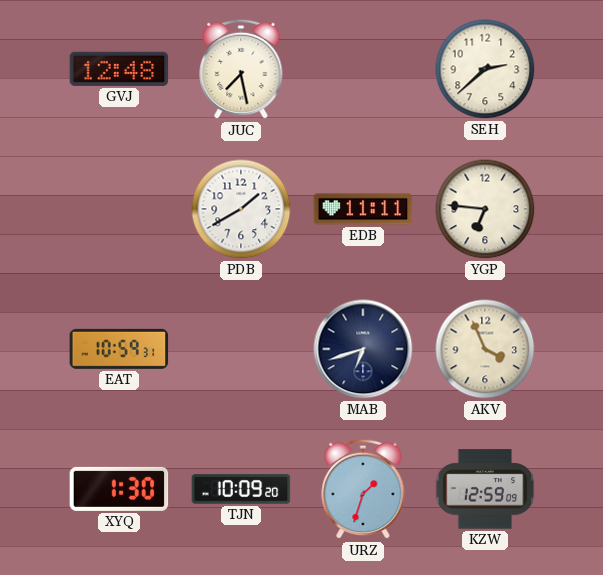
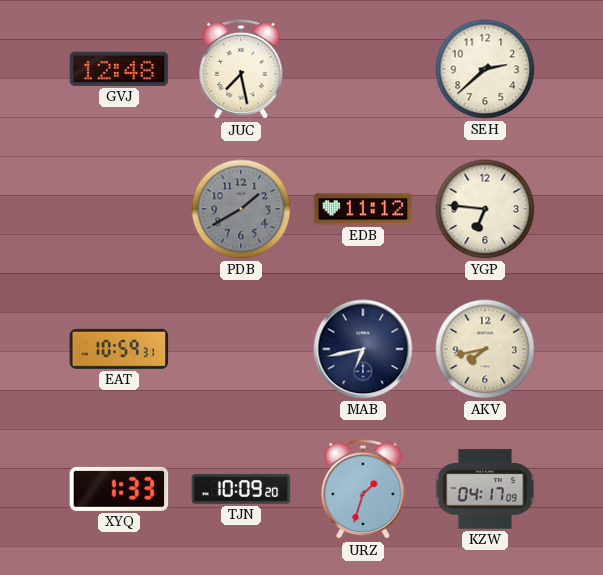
PDB dial: white -> grey (241, 209)
EDB: 11:11 -> 11:12 (363, 209)
MAB: 6:42 -> 6:43 (363, 349)
AKV: 3:56 -> 7:43 (485, 349)
XYQ: 1:30 -> 1:33 (119, 489)
KZW: 12:59 -> 04:17 (485, 489)
